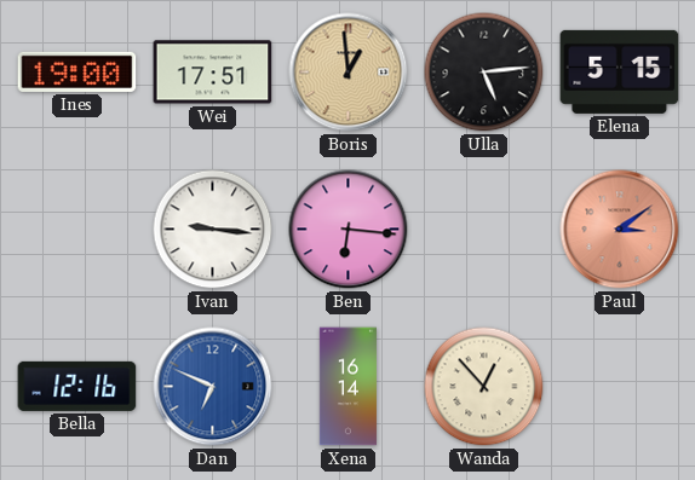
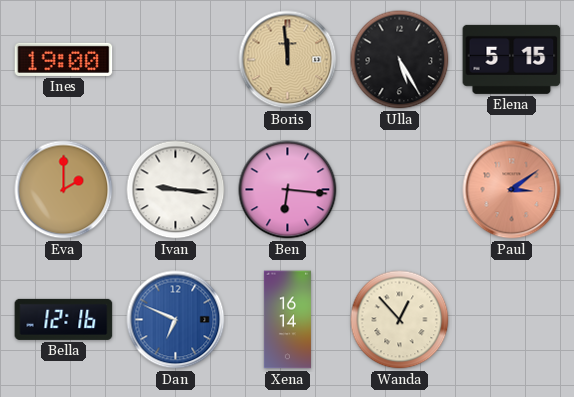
Wei: 17:51 -> none (213, 73)
Boris: 12:59 -> 11:59 (288, 60)
Ulla: 5:14 -> 5:25 (400, 60)
Eva: none -> 2:00 (64, 190)
